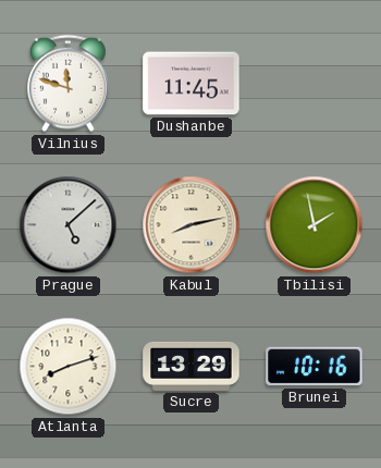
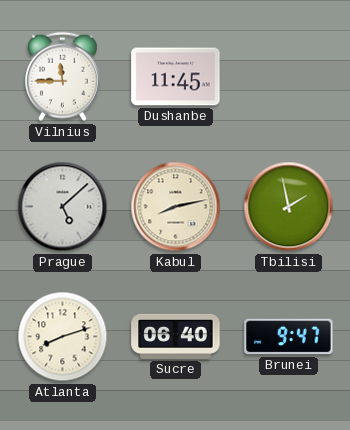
Vilnius: 11:48 -> 11:45 (62, 77)
Sucre: 13:29 -> 06:40 (176, 336)
Brunei: 10:16 -> 9:47 (289, 337)
